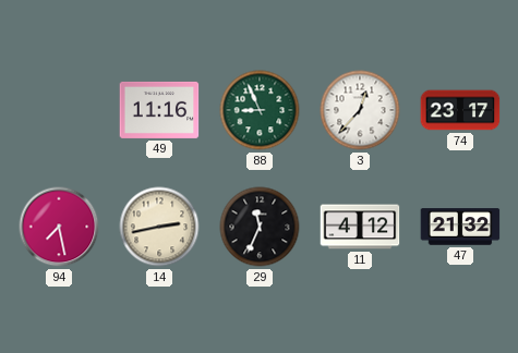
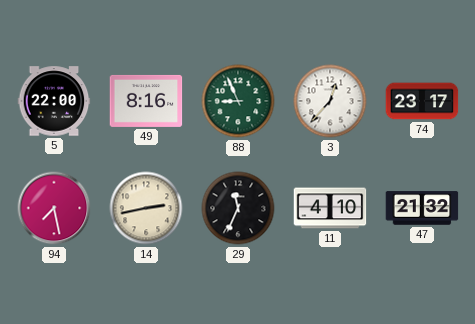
5: none -> 22:00 (54, 101)
49: 11:16 -> 8:16 (146, 101)
11: 4:12 -> 4:10 (330, 208)
